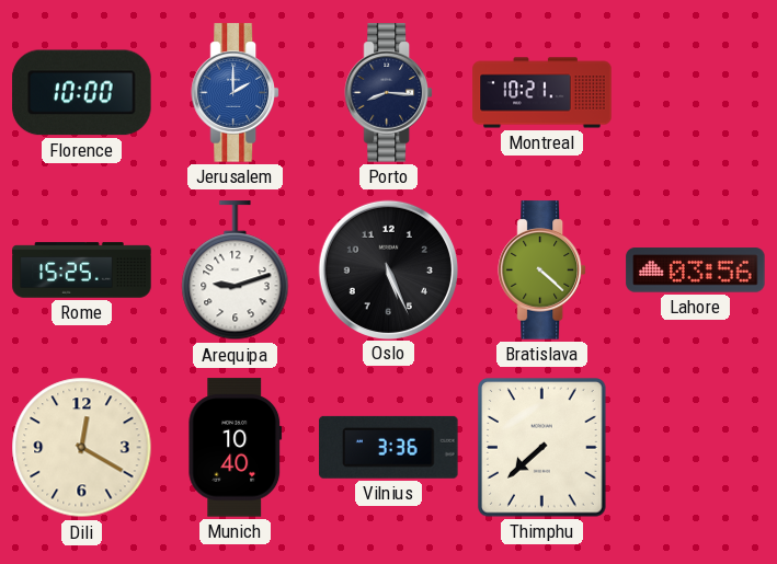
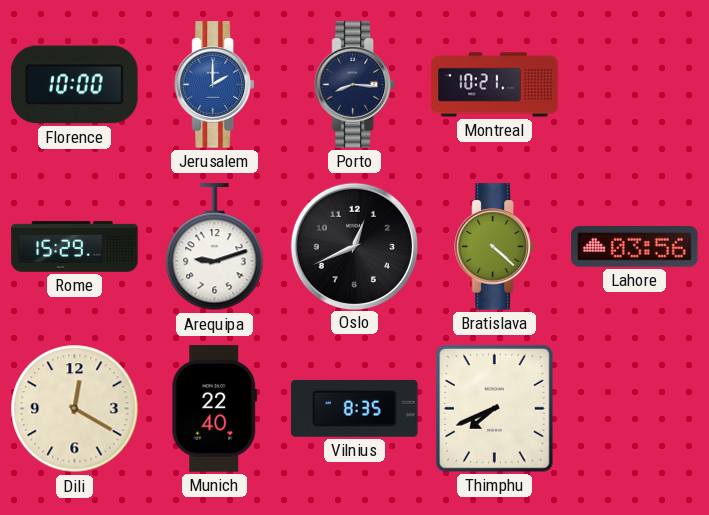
Rome: 15:25 -> 15:29 (75, 247)
Oslo: 5:26 -> 12:41 (354, 246)
Munich: 10:40 -> 22:40 (215, 409)
Vilnius: 3:36 -> 8:35 (355, 408)
Thimphu: 7:38 -> 7:41 (495, 409)
